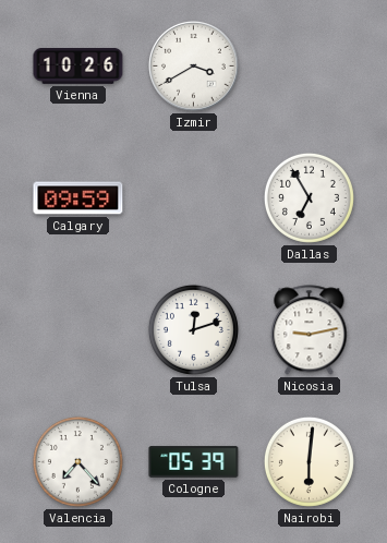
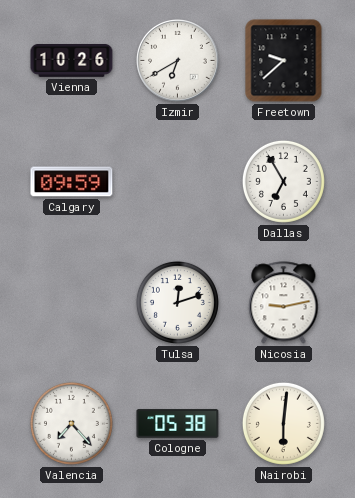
Izmir: 3:40 -> 6:40 (178, 61)
Freetown: none -> 9:38 (284, 61)
Cologne: 05:39 -> 05:38 (178, 424)
